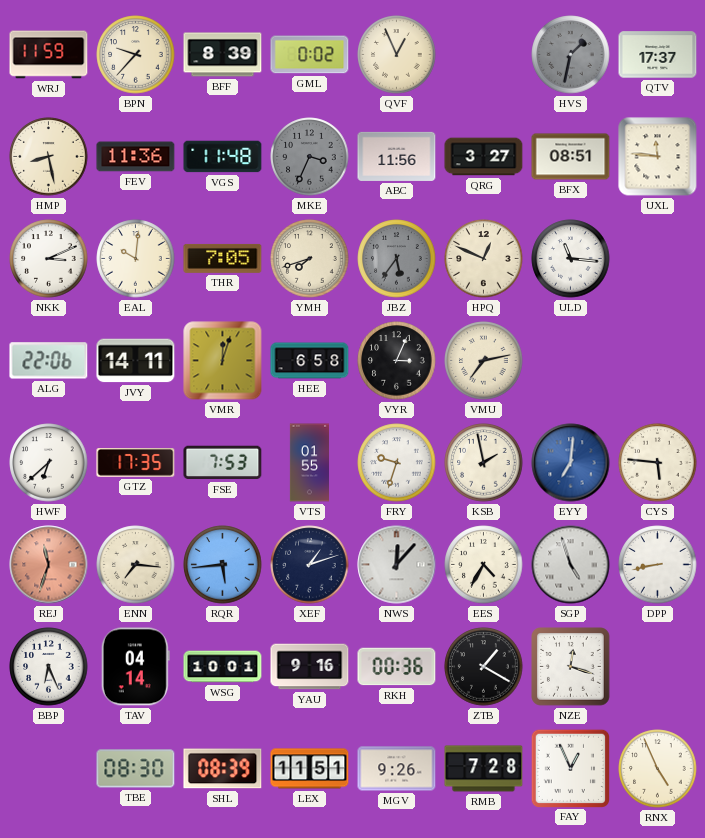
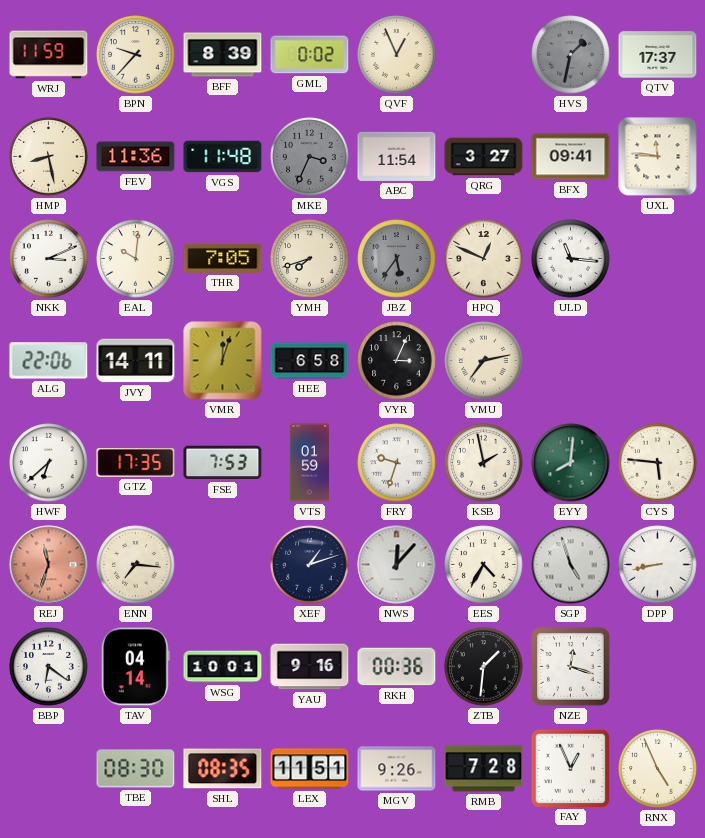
ABC: 11:56 -> 11:54 (397, 156)
BFX: 08:51 -> 09:41 (571, 157)
VTS: 01:55 -> 01:59 (309, 463)
EYY: 7:01 -> 8:01 (571, 463)
EYY dial: blue -> green (571, 463)
RQR: 5:44 -> none (223, 565)
BBP: 6:26 -> 6:21 (49, 667)
ZTB: 1:20 -> 1:31 (484, 667)
SHL: 08:39 -> 08:35 (223, 769)
